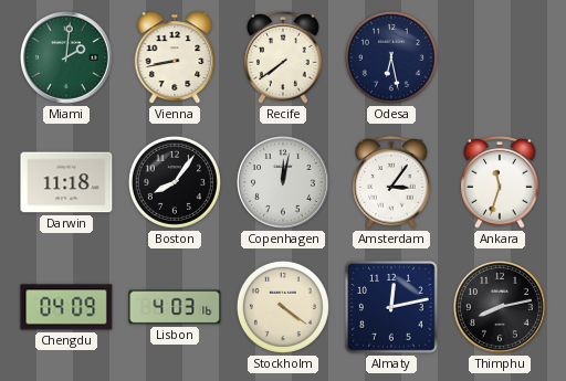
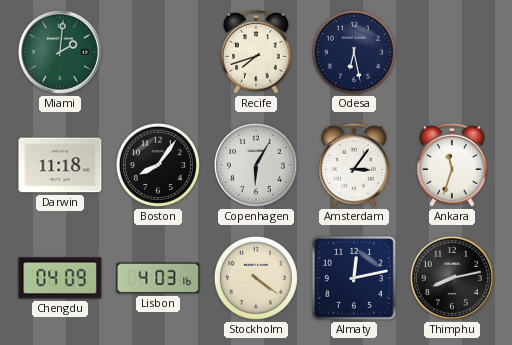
Vienna: 8:43 -> none (175, 57)
Recife: 7:39 -> 7:42 (256, 53)
Copenhagen: 12:02 -> 6:05 (256, 165)
